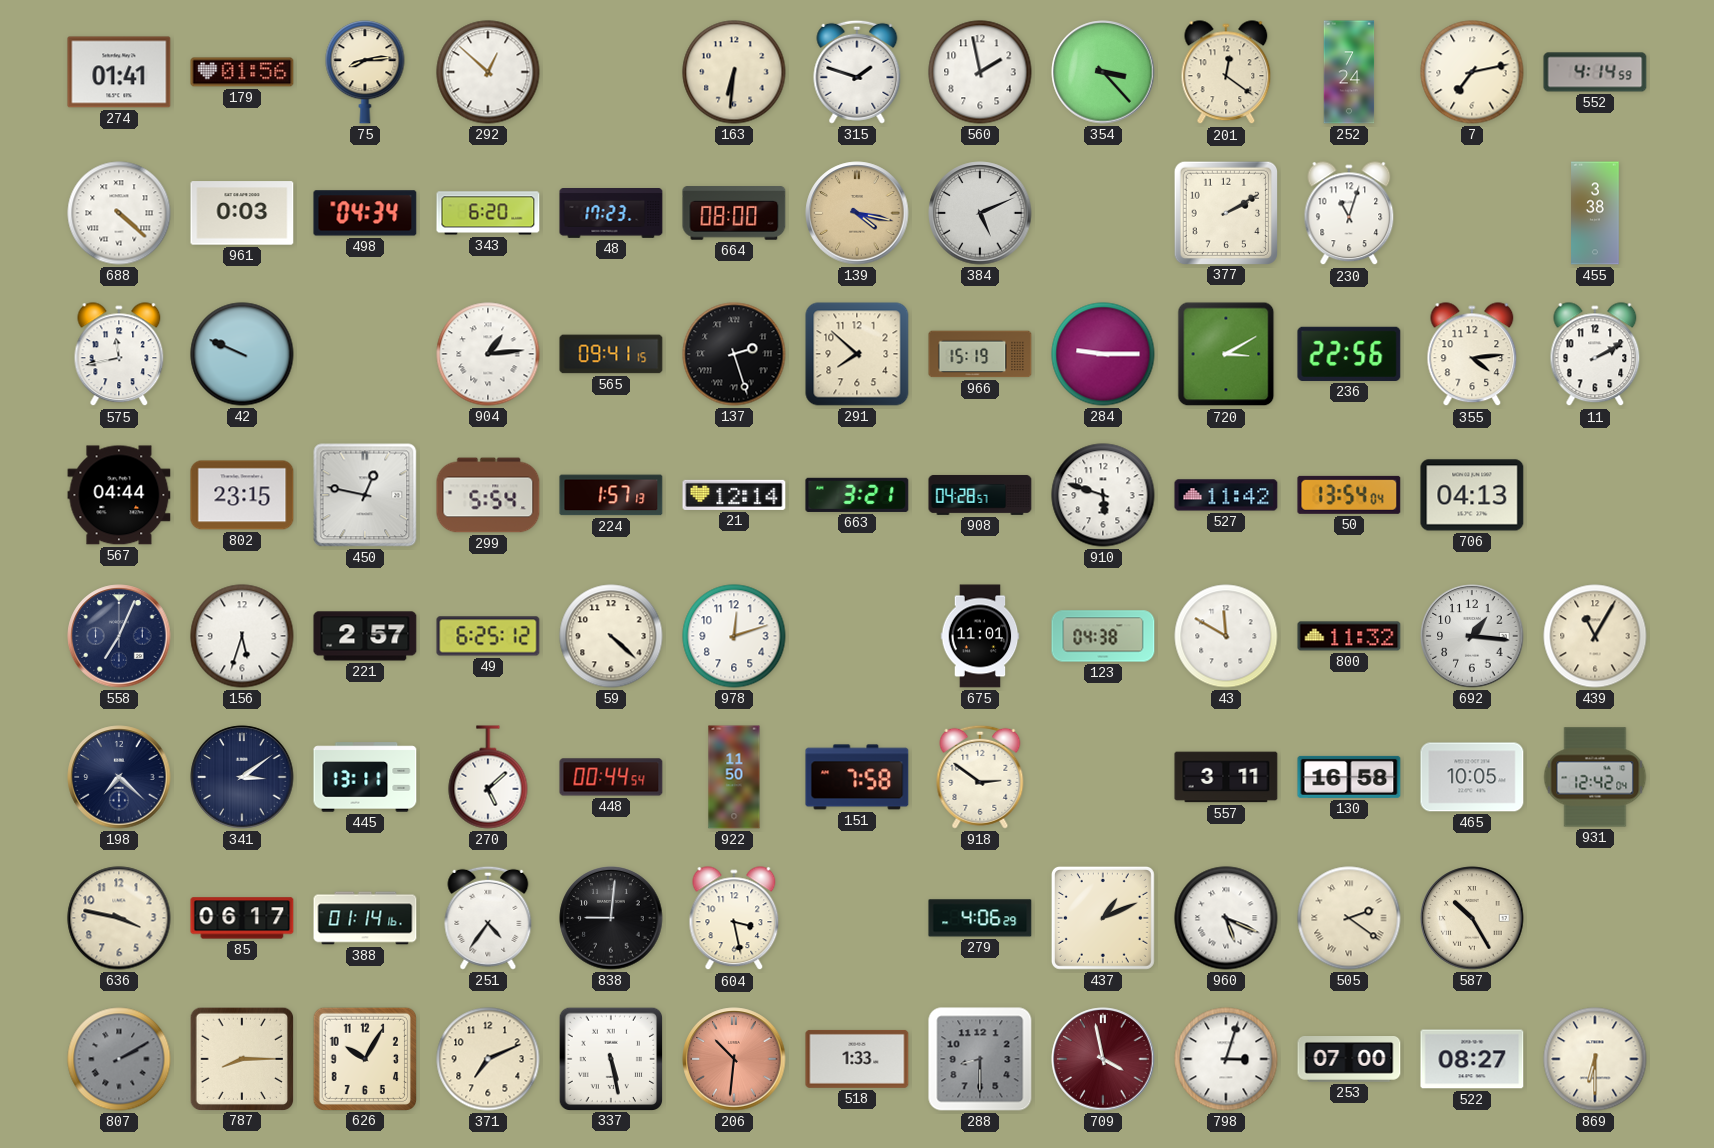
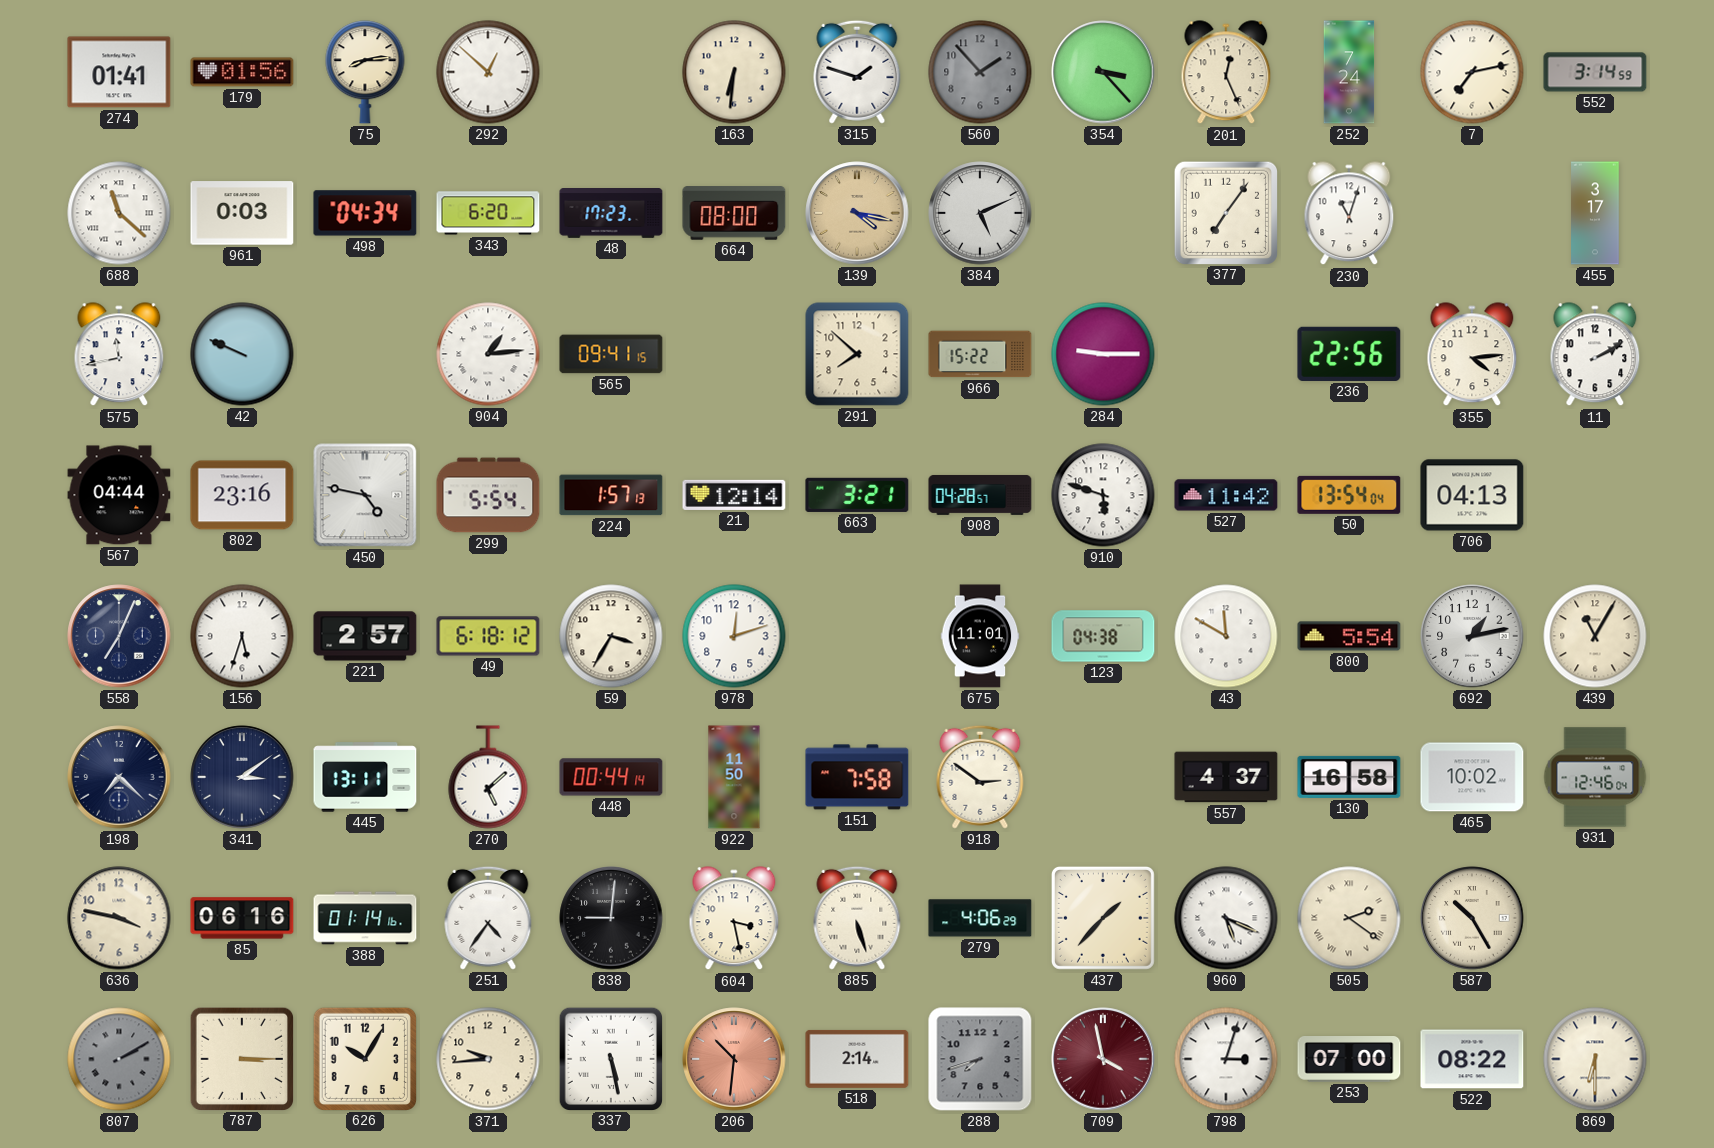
560: 1:58 -> 1:53 (980, 72)
560 dial: white -> grey (980, 72)
201: 12:21 -> 12:26 (1226, 73)
552: 4:14 -> 3:14 (1595, 72)
688: 4:22 -> 11:22 (119, 213)
377: 2:10 -> 7:06 (1225, 212)
455: 3:38 -> 3:17 (1595, 213)
137: 2:27 -> none (734, 354)
966: 15:19 -> 15:22 (980, 354)
720: 3:10 -> none (1226, 354)
802: 23:15 -> 23:16 (242, 495)
450: 12:47 -> 4:47 (365, 495)
49: 6:25 -> 6:18 (488, 636)
59: 4:22 -> 3:35 (611, 636)
800: 11:32 -> 5:54 (1349, 636)
692: 1:16 -> 1:13 (1472, 636)
448: 00:44:54 -> 00:44:14 (611, 777)
557: 3:11 -> 4:37 (1226, 777)
465: 10:05 -> 10:02 (1472, 777)
931: 12:42 -> 12:46 (1595, 777)
85: 06:17 -> 06:16 (242, 918)
885: none -> 5:27 (857, 918)
437: 1:11 -> 1:37 (1103, 918)
787: 8:15 -> 3:15 (241, 1058)
371: 7:11 -> 9:44 (488, 1059)
518: 1:33 -> 2:14 (857, 1059)
288: 8:30 -> 7:42 (980, 1059)
522: 08:27 -> 08:22 (1472, 1059)
